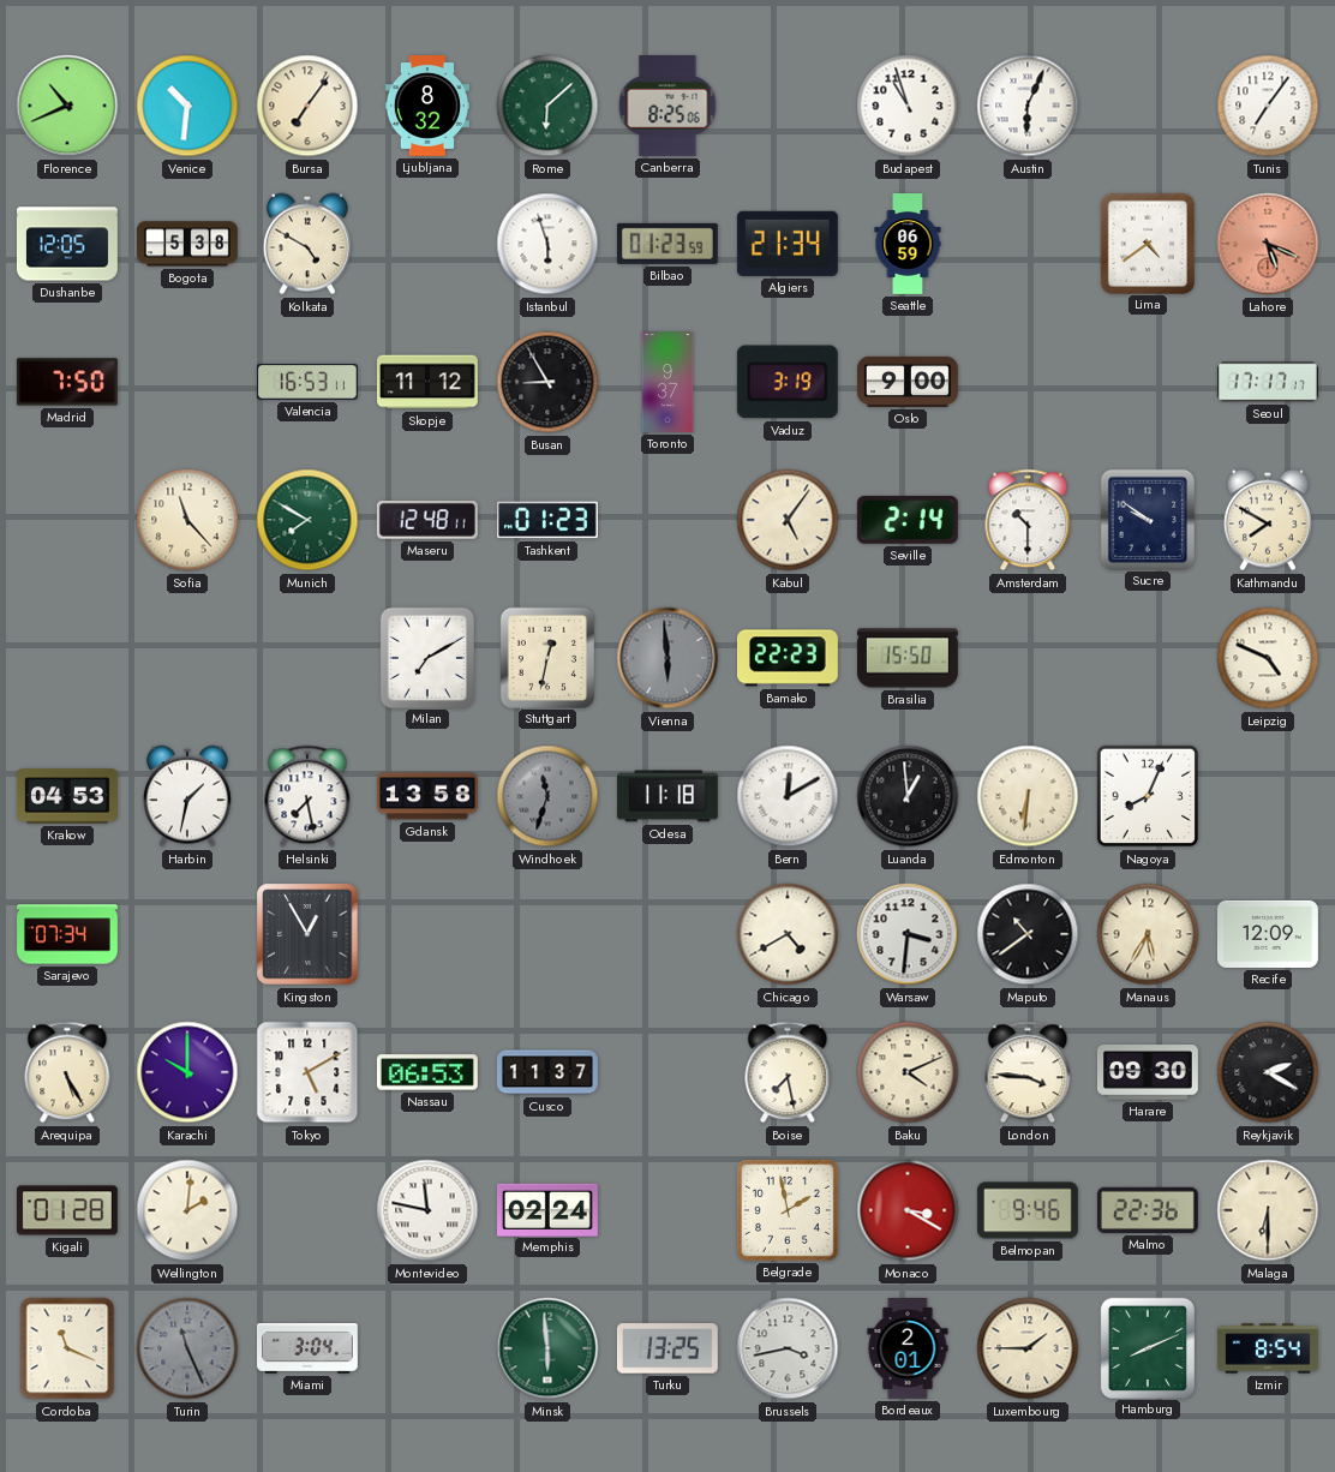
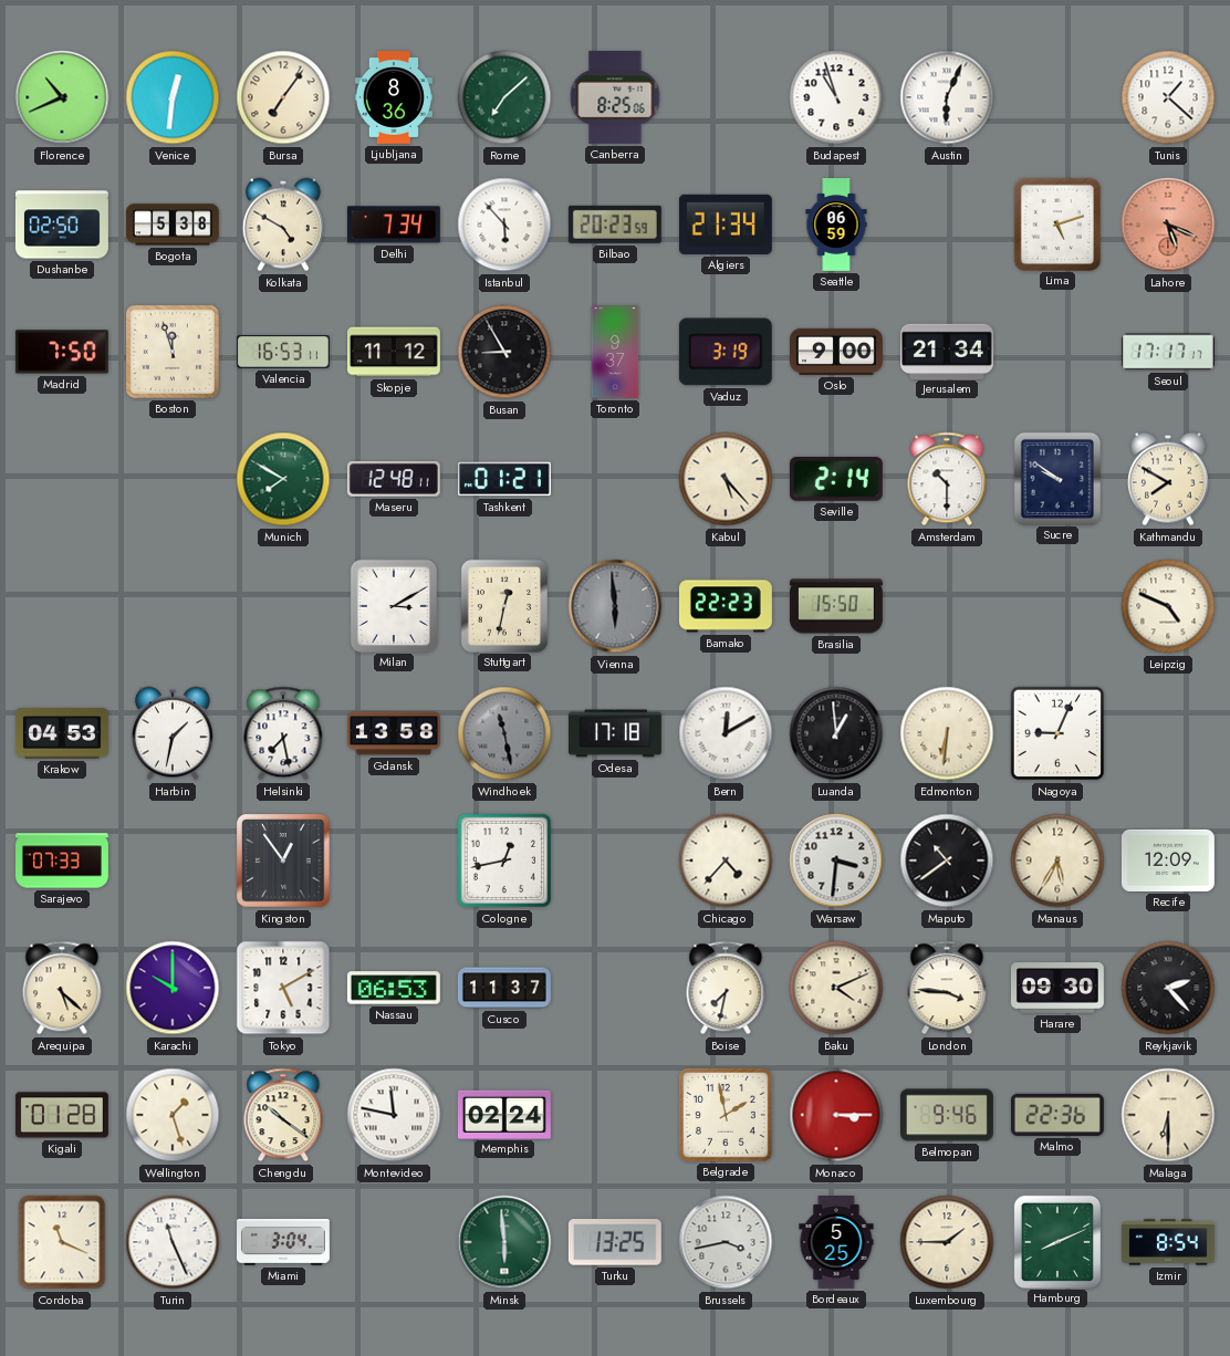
Venice: 10:31 -> 12:31 (173, 97)
Ljubljana: 8:32 -> 8:36 (393, 98)
Rome: 6:08 -> 7:08 (504, 97)
Tunis: 7:06 -> 1:22 (1168, 97)
Dushanbe: 12:05 -> 02:50 (62, 225)
Delhi: none -> 7:34 (394, 225)
Istanbul: 5:57 -> 5:53 (504, 225)
Bilbao: 01:23 -> 20:23 (615, 225)
Lima: 4:39 -> 5:12 (1056, 223)
Boston: none -> 11:57 (173, 352)
Jerusalem: none -> 21:34 (947, 351)
Sofia: 11:23 -> none (187, 520)
Tashkent: 01:23 -> 01:21 (504, 479)
Kabul: 5:06 -> 5:23 (726, 479)
Milan: 7:10 -> 3:10 (393, 605)
Windhoek: 11:33 -> 11:28 (504, 733)
Odesa: 11:18 -> 17:18 (616, 733)
Nagoya: 8:04 -> 9:04 (1057, 733)
Sarajevo: 07:34 -> 07:33 (63, 860)
Kingston: 12:55 -> 12:54 (283, 860)
Cologne: none -> 12:43 (504, 860)
Chicago: 4:40 -> 4:37 (726, 860)
Arequipa: 5:25 -> 5:22 (62, 988)
Boise: 7:28 -> 7:32 (726, 988)
Reykjavik: 2:20 -> 2:23 (1168, 988)
Wellington: 2:01 -> 1:27 (173, 1115)
Chengdu: none -> 10:21 (283, 1115)
Monaco: 3:20 -> 3:15 (836, 1115)
Turin dial: grey -> white (173, 1242)
Bordeaux: 2:01 -> 5:25 (836, 1243)
